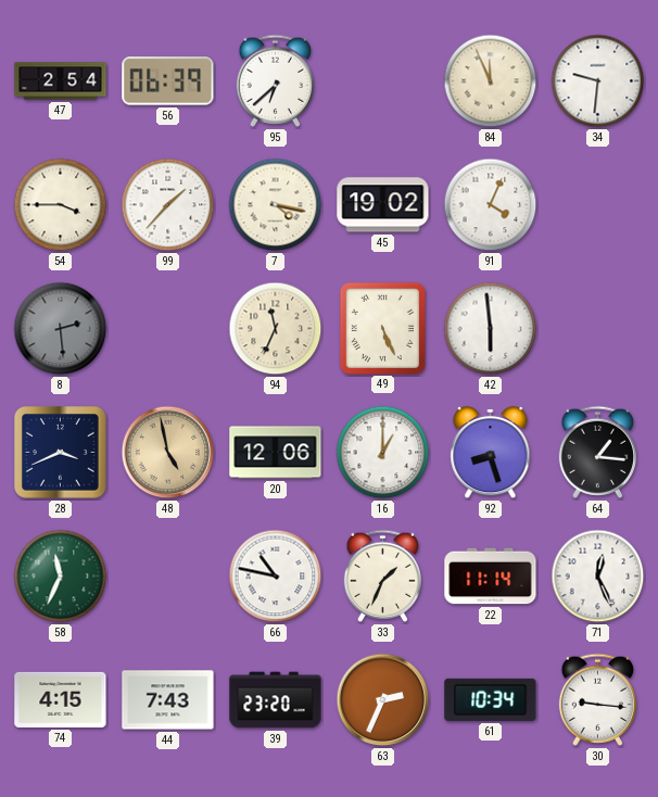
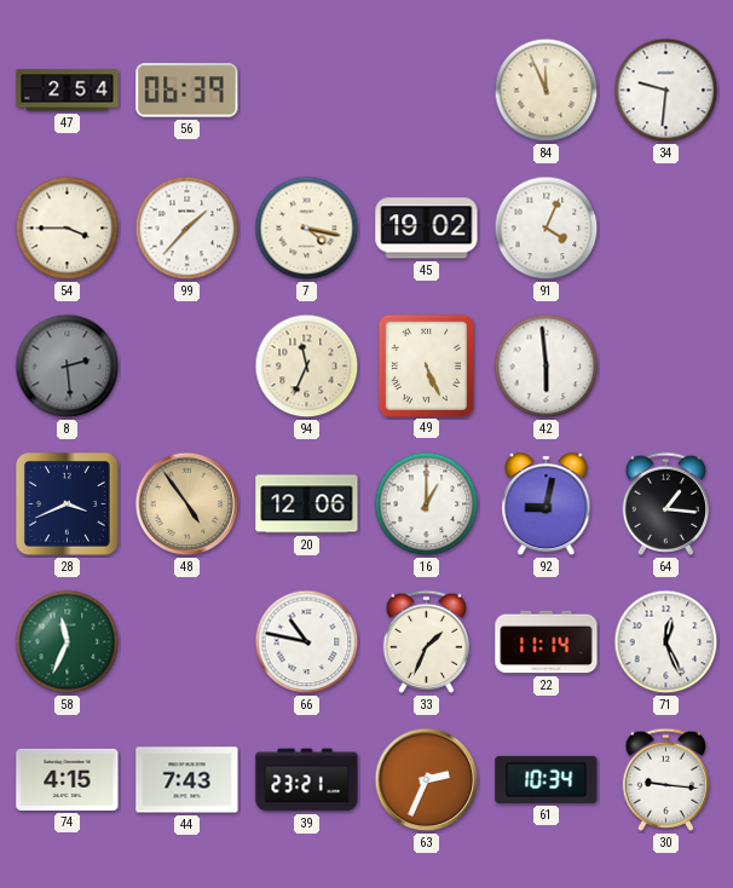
95: 6:38 -> none (275, 80)
48: 4:58 -> 4:54 (187, 504)
92: 8:27 -> 9:02 (547, 504)
39: 23:20 -> 23:21 (307, 780)
